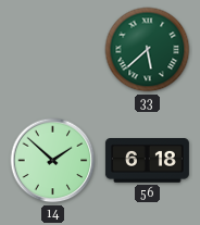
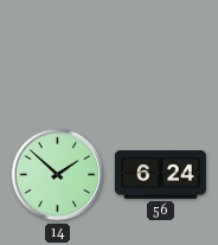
33: 5:38 -> none (148, 50)
56: 6:18 -> 6:24 (160, 175)
